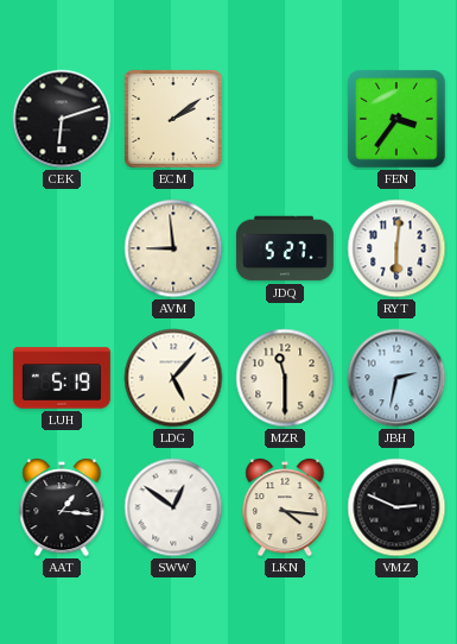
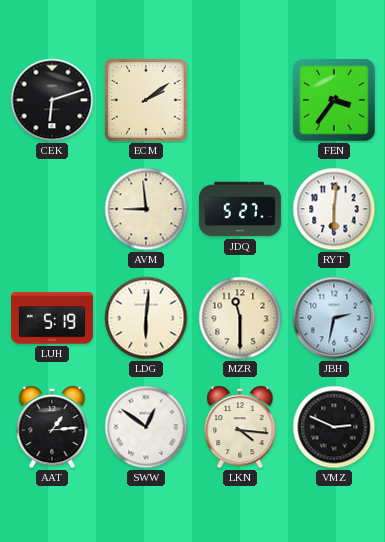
LDG: 5:07 -> 6:01 (146, 318)
AAT: 1:16 -> 1:14 (52, 427)
